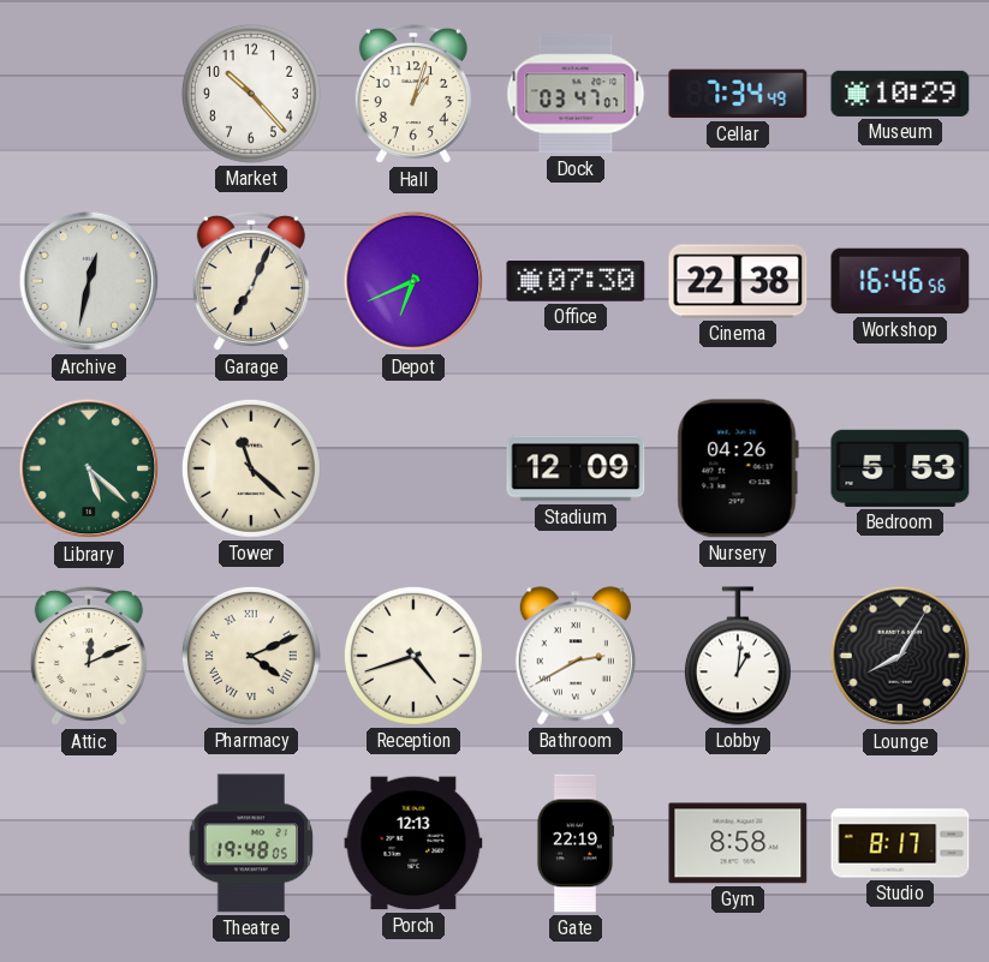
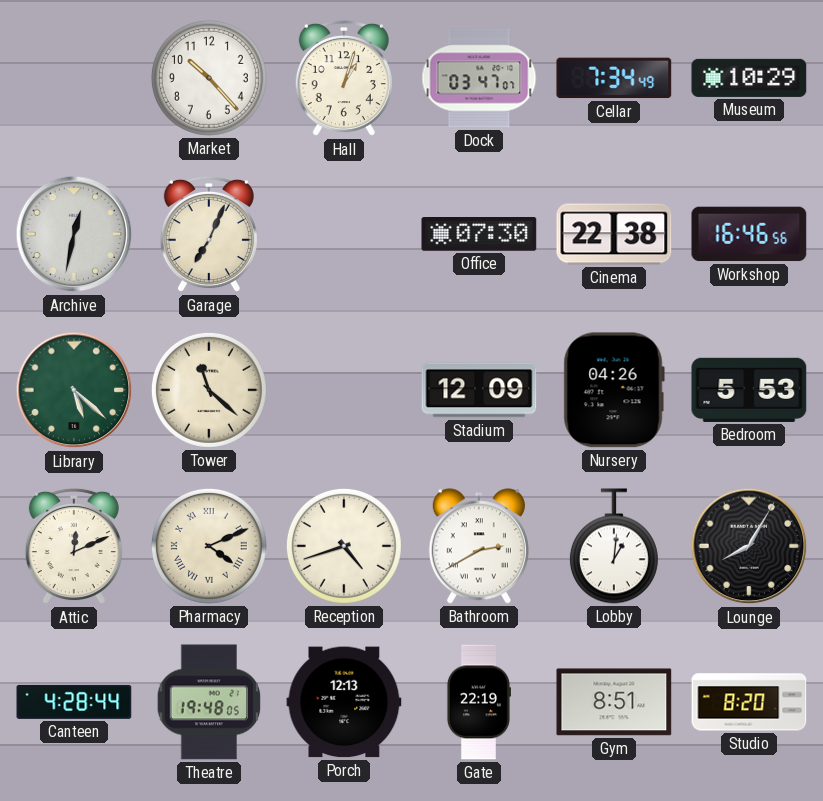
Depot: 6:41 -> none (413, 281)
Canteen: none -> 4:28 (74, 702)
Gym: 8:58 -> 8:51 (614, 702)
Studio: 8:17 -> 8:20 (749, 702)
